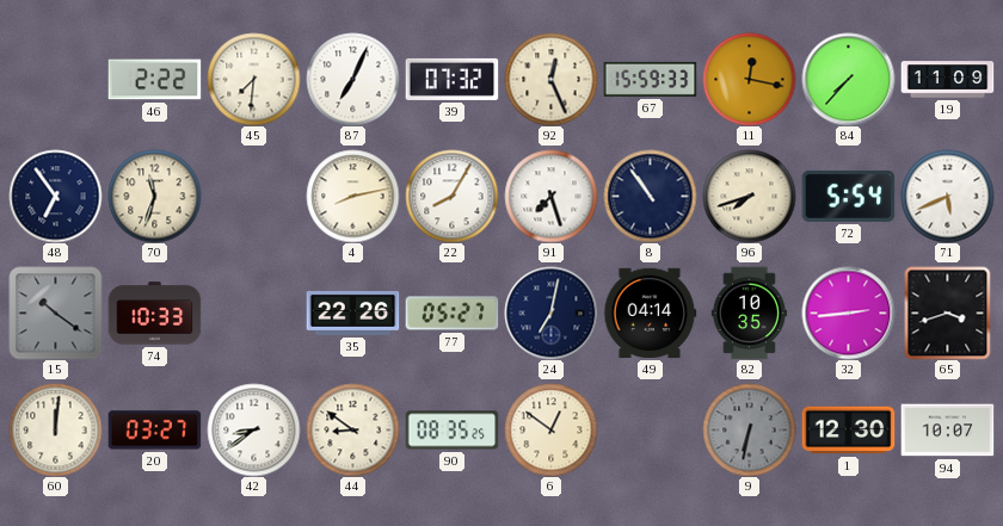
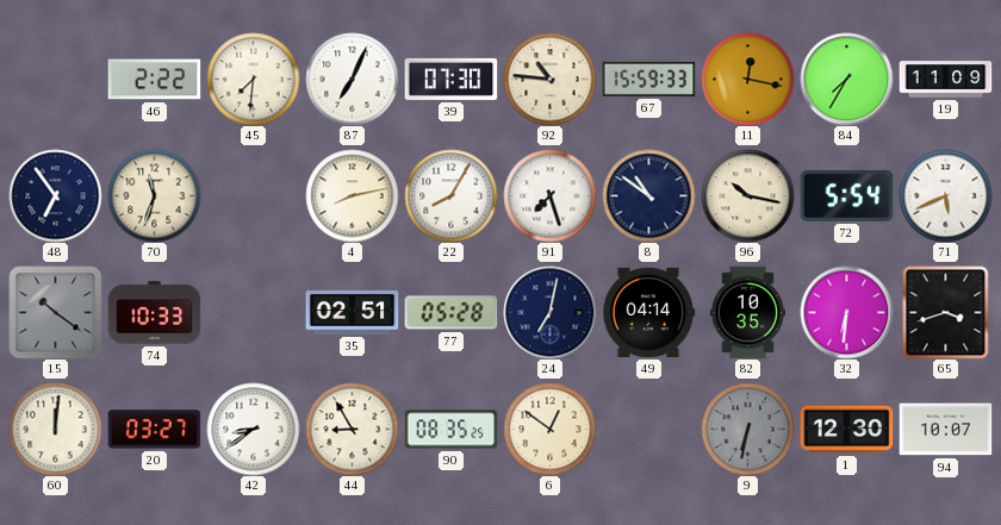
39: 07:32 -> 07:30 (450, 79)
92: 12:26 -> 10:46 (549, 79)
84: 7:37 -> 7:35 (846, 79)
8: 10:54 -> 10:51 (648, 195)
96: 7:42 -> 10:17 (747, 195)
35: 22:26 -> 02:51 (352, 312)
77: 05:27 -> 05:28 (450, 313)
32: 2:44 -> 6:31 (846, 312)
44: 8:51 -> 8:55 (352, 429)
